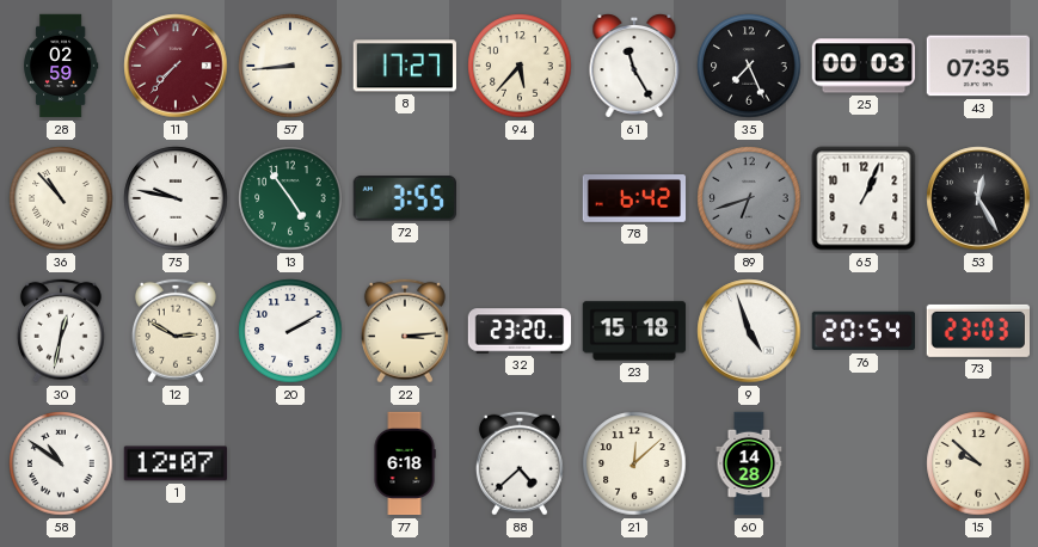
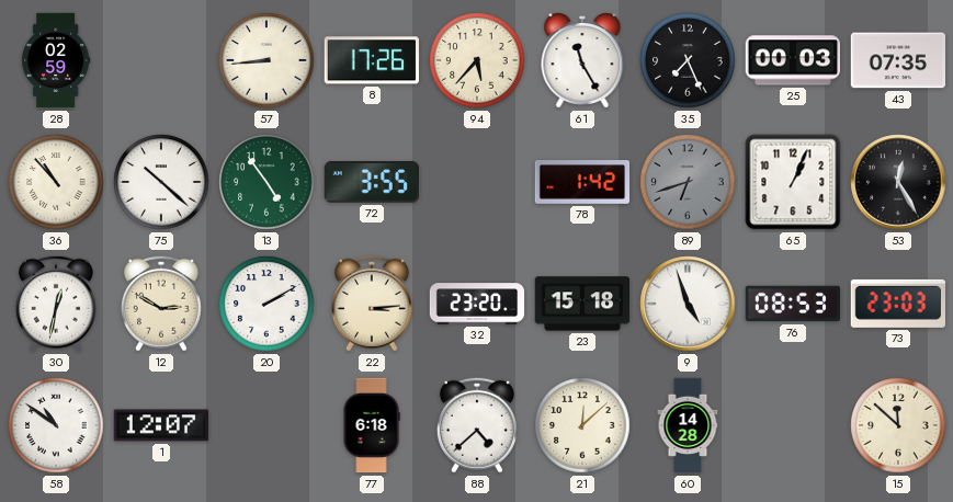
11: 7:37 -> none (176, 66)
8: 17:27 -> 17:26 (372, 60)
75: 9:47 -> 10:22 (161, 182)
78: 6:42 -> 1:42 (582, 183)
76: 20:54 -> 08:53 (792, 304)
15: 9:52 -> 11:52 (898, 425)
